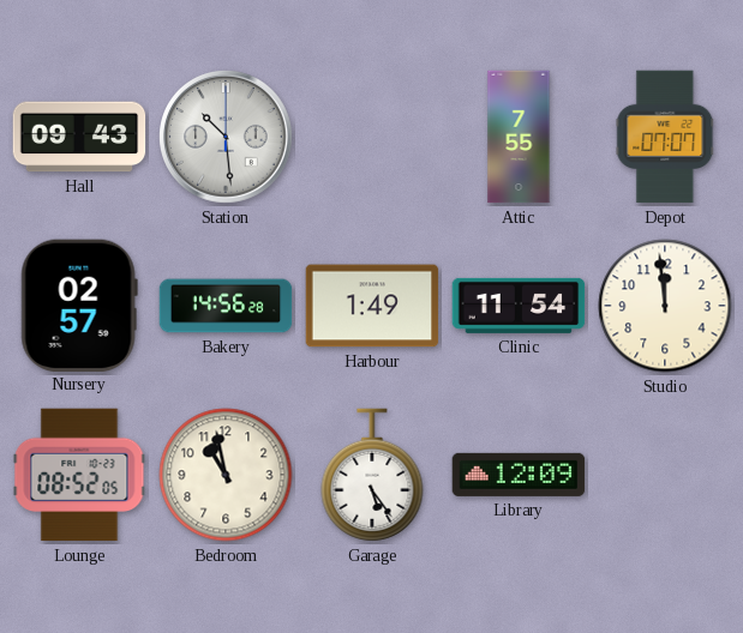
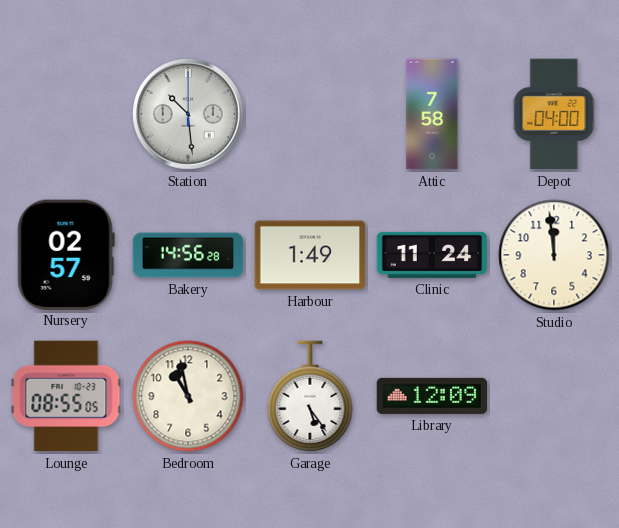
Hall: 09:43 -> none (79, 137)
Attic: 7:55 -> 7:58 (432, 114)
Depot: 07:07 -> 04:00 (554, 114)
Clinic: 11:54 -> 11:24 (432, 255)
Lounge: 08:52 -> 08:55 (66, 396)
